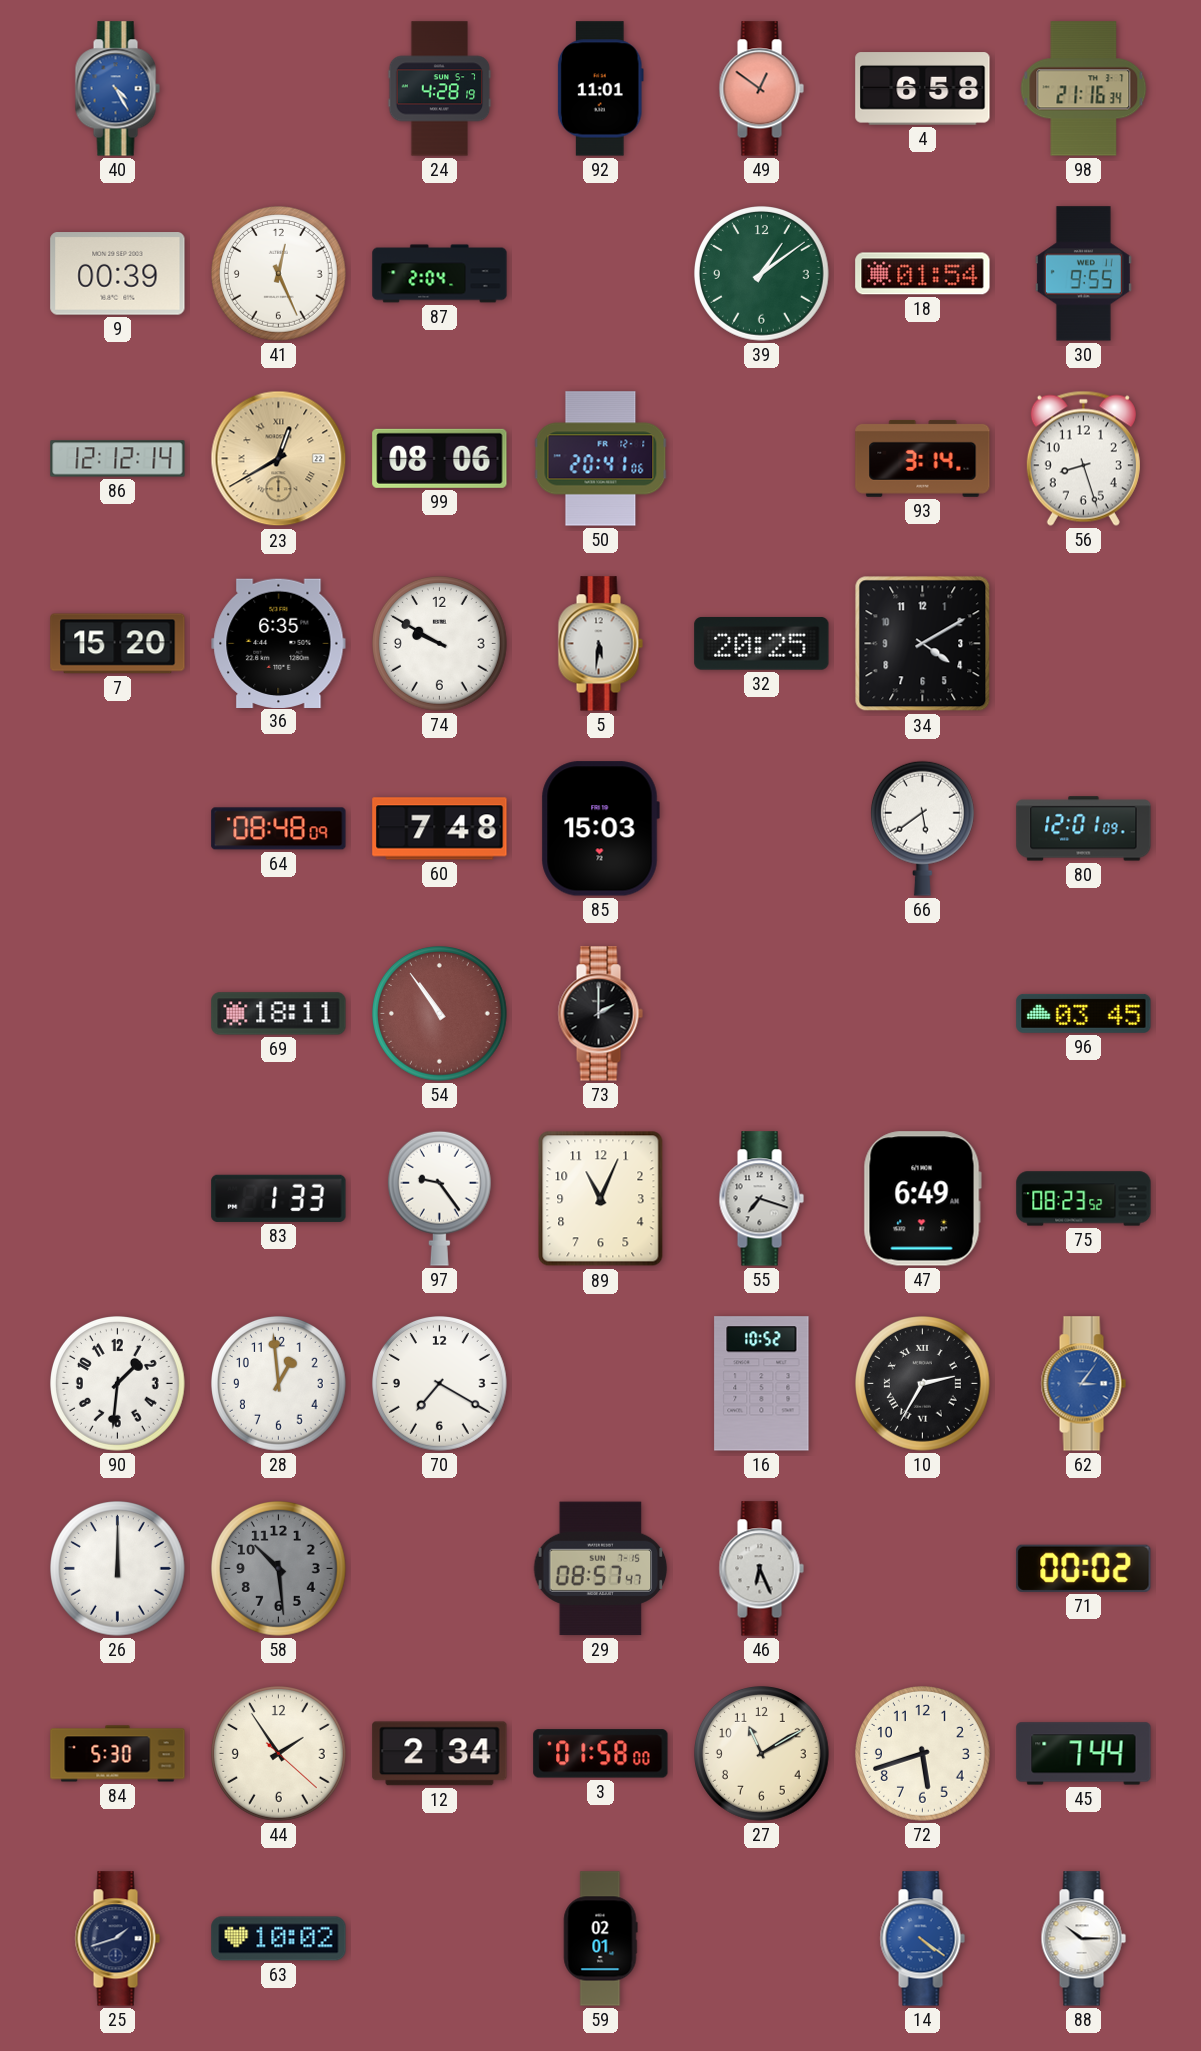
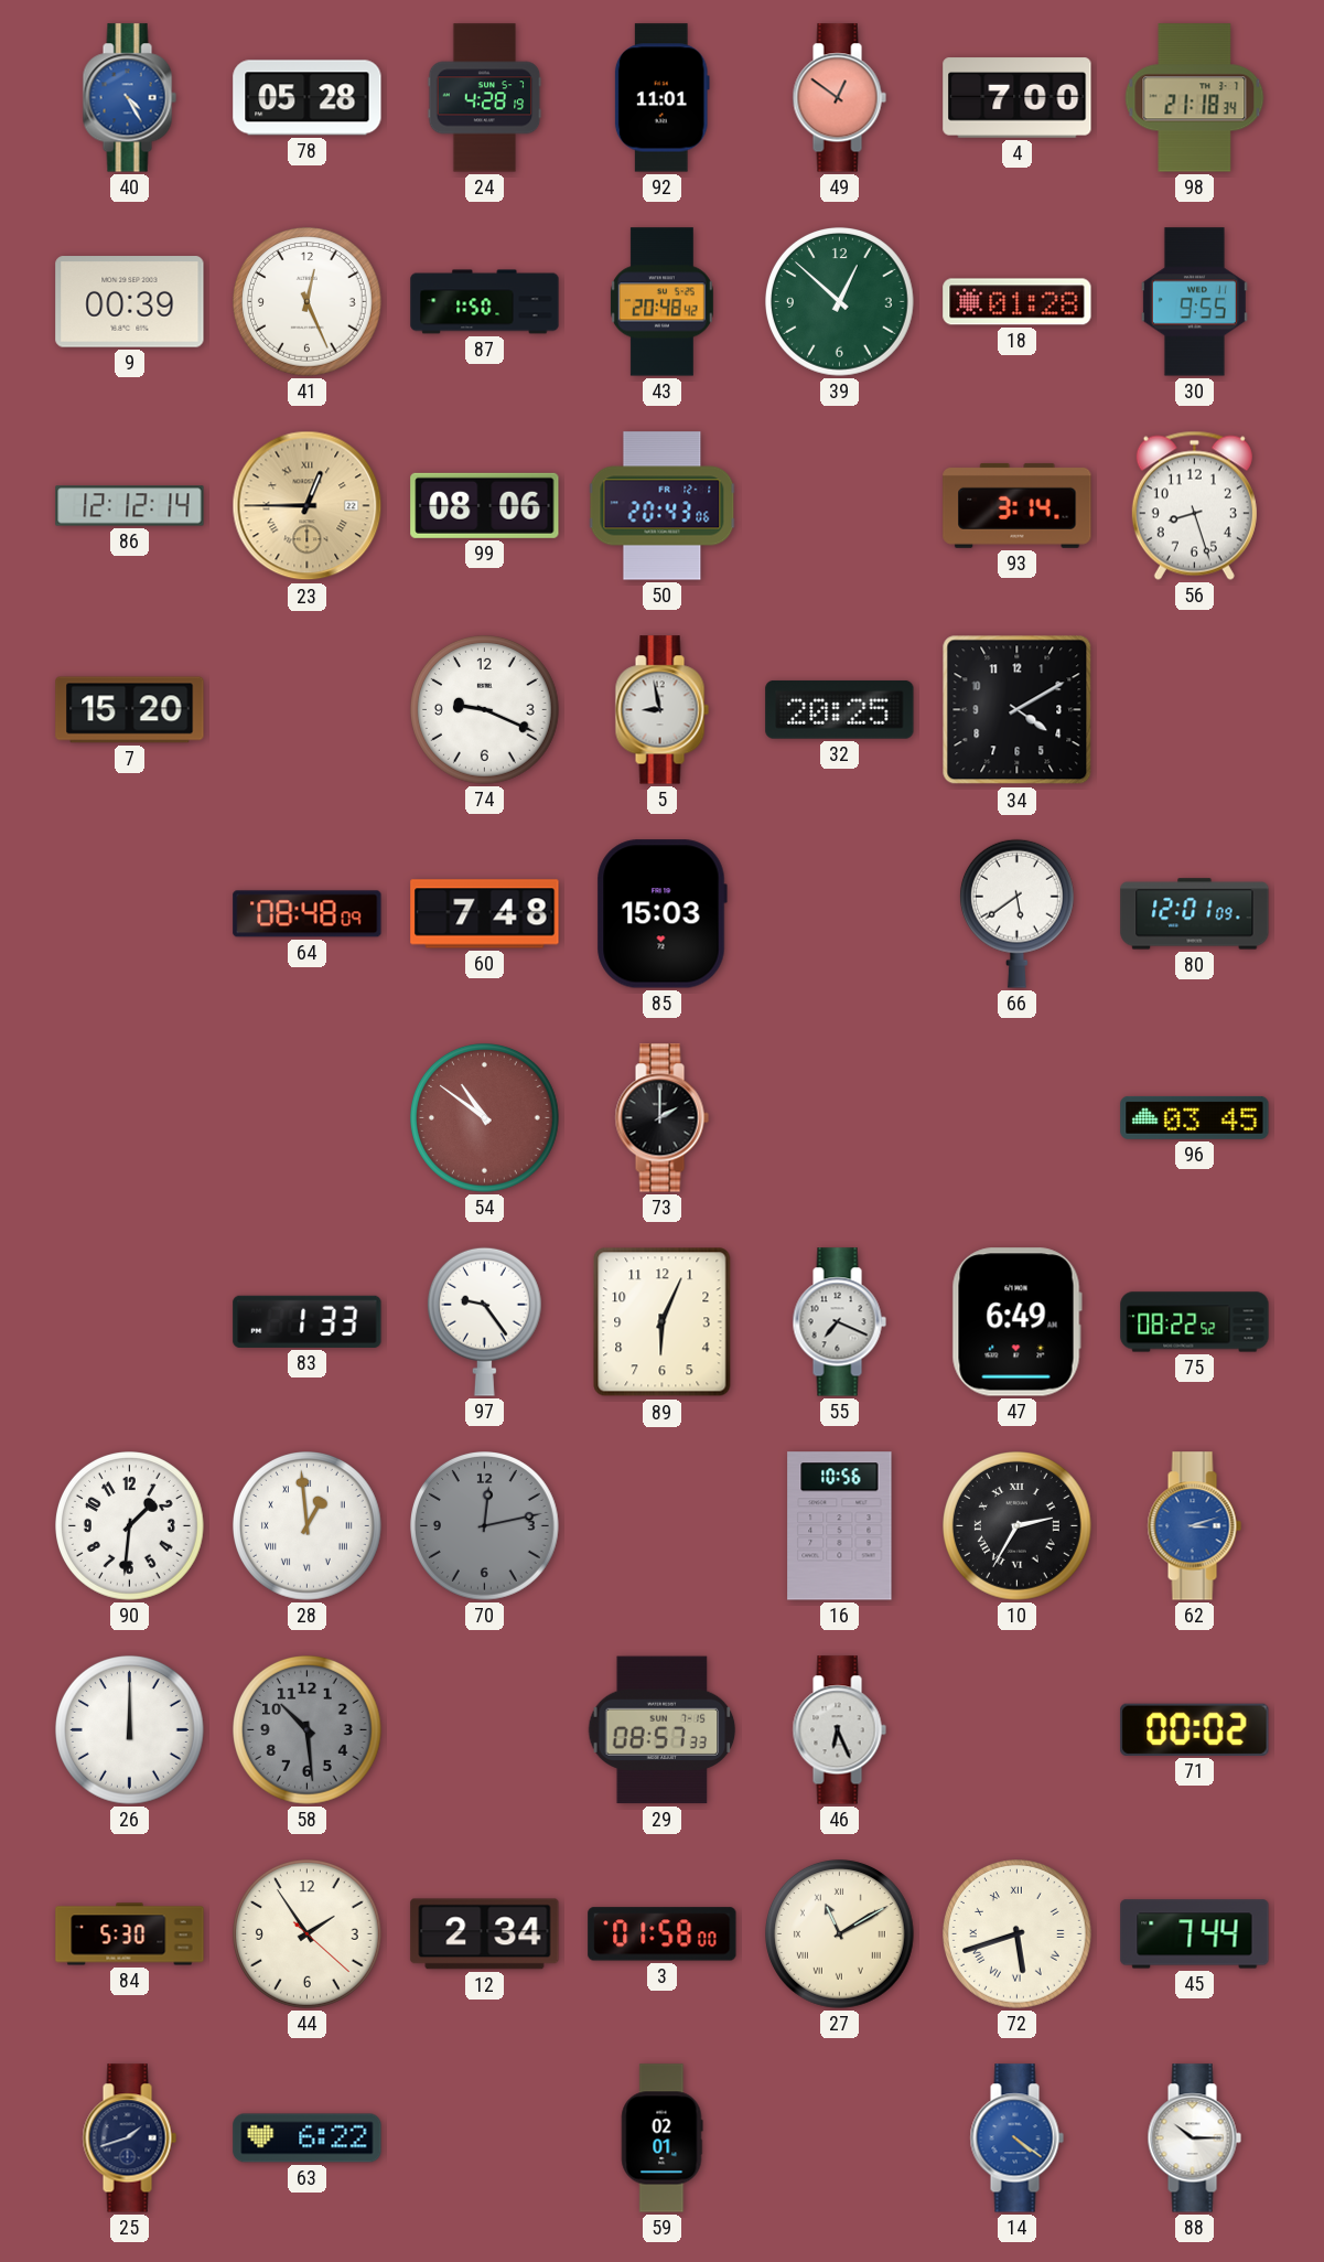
78: none -> 05:28 (308, 98)
4: 6:58 -> 7:00 (1018, 98)
98: 21:16 -> 21:18 (1195, 98)
87: 2:04 -> 1:50 (485, 302)
43: none -> 20:48 (661, 302)
39: 1:09 -> 12:52 (840, 302)
18: 01:54 -> 01:28 (1018, 302)
23: 12:40 -> 12:45 (308, 506)
50: 20:41 -> 20:43 (663, 506)
36: 6:35 -> none (279, 643)
74: 9:50 -> 9:19 (485, 710)
5: 5:31 -> 8:58 (661, 710)
69: 18:11 -> none (279, 1014)
54: 10:54 -> 10:51 (485, 1118)
89: 11:04 -> 6:04 (663, 1322)
55: 7:18 -> 7:19 (839, 1322)
75: 08:23 -> 08:22 (1195, 1322)
28 numerals: Arabic -> Roman (308, 1526)
70: 7:20 -> 12:13 (485, 1526)
70 dial: white -> grey (485, 1526)
16: 10:52 -> 10:56 (840, 1526)
62: 3:06 -> 3:12 (1194, 1526)
29: 08:57:47 -> 08:57:33 (663, 1730)
27 numerals: Arabic -> Roman (840, 1934)
72 numerals: Arabic -> Roman (1018, 1934)
63: 10:02 -> 6:22 (308, 2138)
